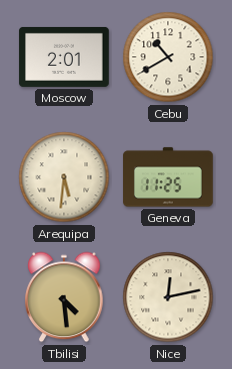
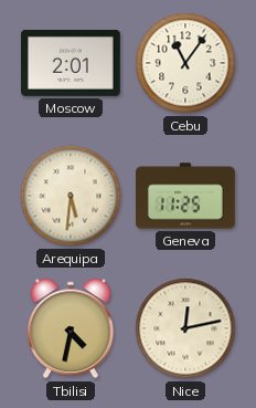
Cebu: 10:40 -> 11:06 (185, 63)
Tbilisi: 4:29 -> 4:32 (71, 328)
